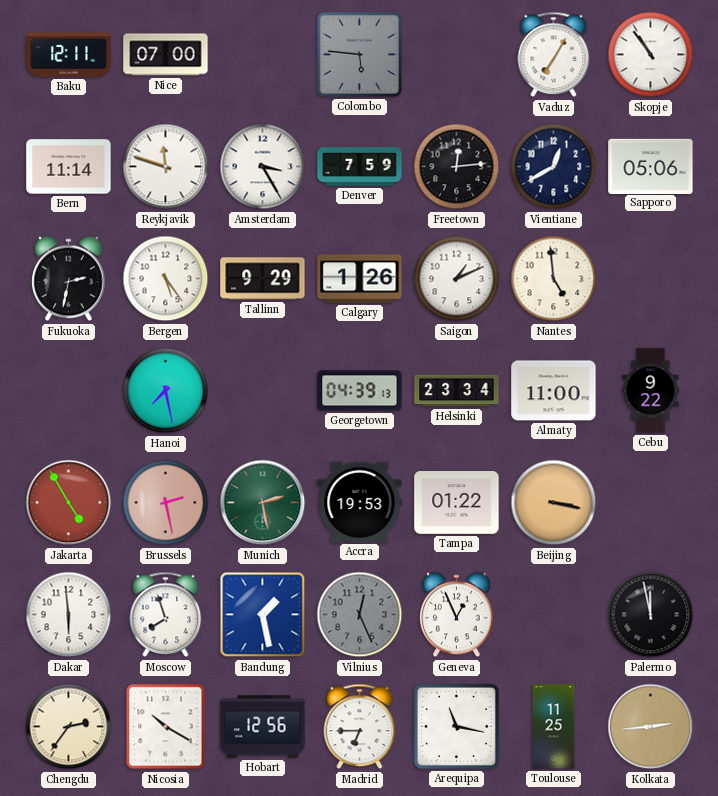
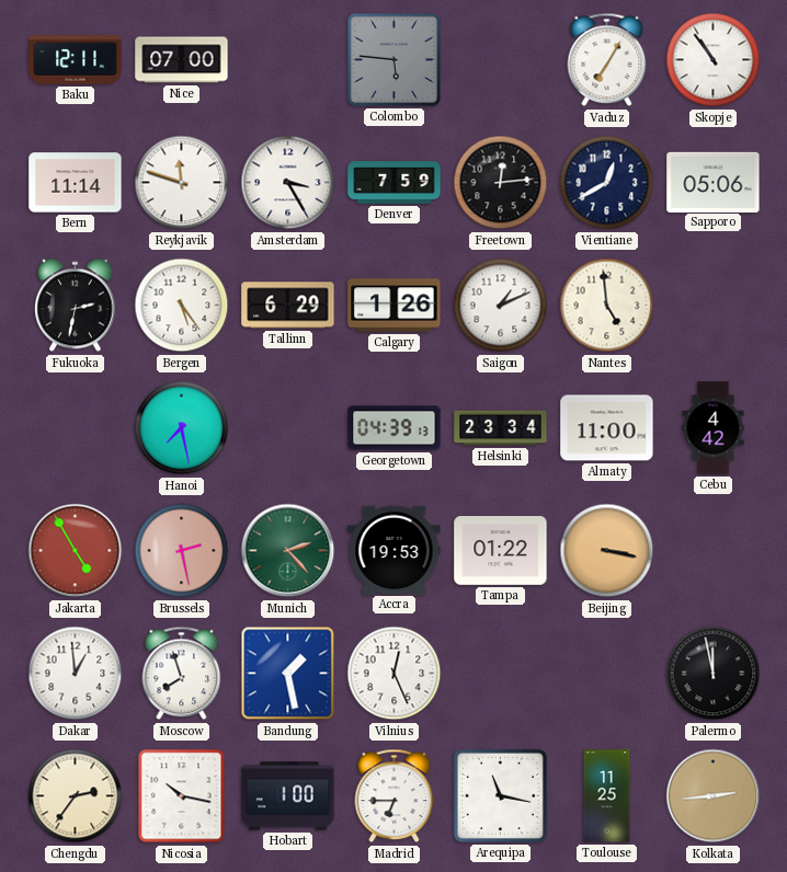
Tallinn: 9:29 -> 6:29 (288, 306)
Cebu: 9:22 -> 4:42 (714, 428)
Munich: 2:28 -> 2:23 (288, 551)
Dakar: 5:59 -> 12:59 (76, 674)
Vilnius dial: grey -> white (395, 674)
Geneva: 12:56 -> none (457, 615)
Nicosia: 10:20 -> 10:17 (182, 796)
Hobart: 12:56 -> 1:00 (288, 796)
